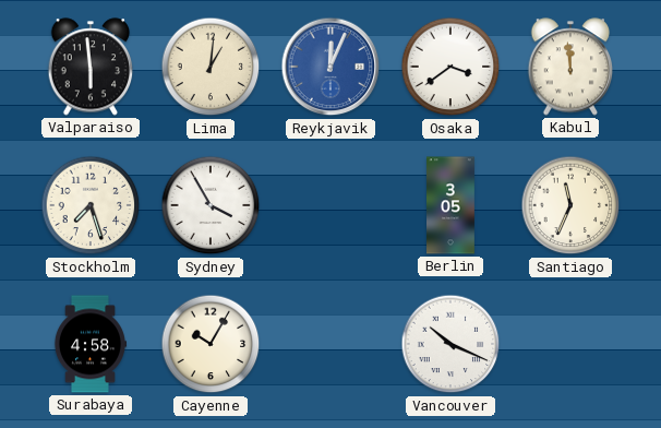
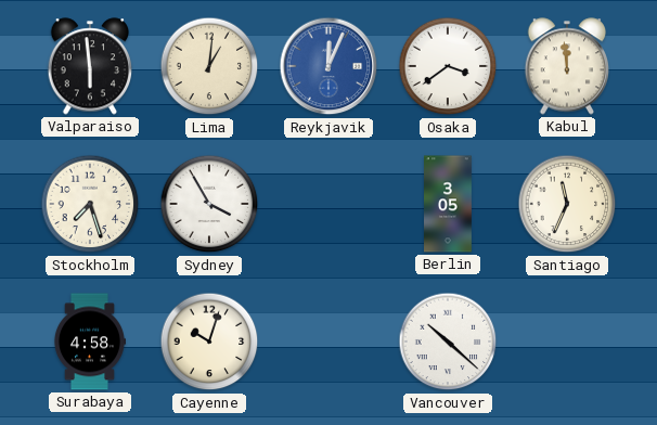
Cayenne: 10:05 -> 10:03 (209, 342)
Vancouver: 10:19 -> 10:22 (448, 342)
